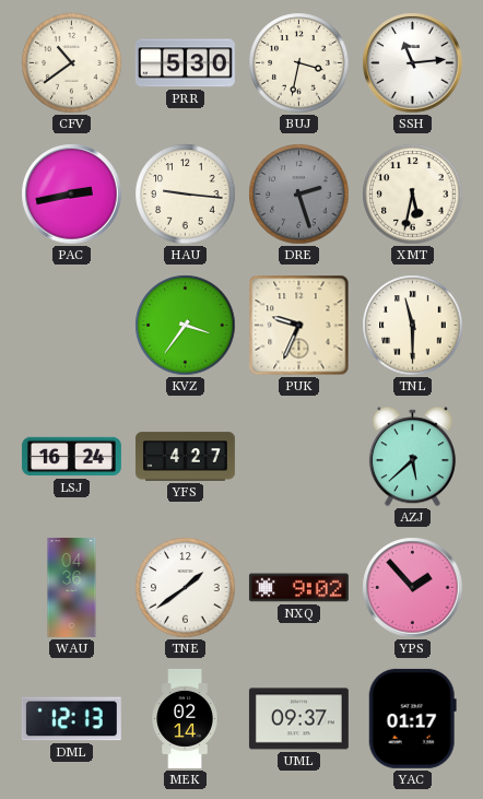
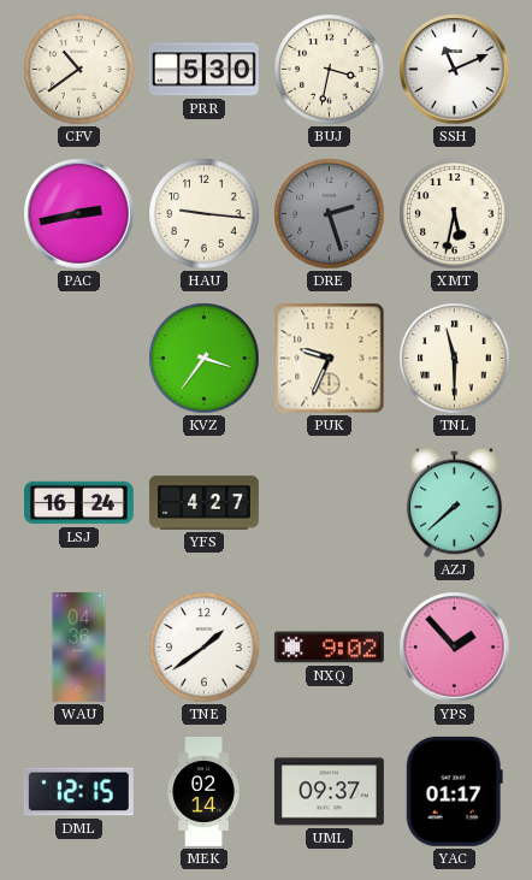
SSH: 11:14 -> 11:11 (455, 70)
AZJ: 5:38 -> 7:38 (454, 503)
DML: 12:13 -> 12:15 (78, 792)
